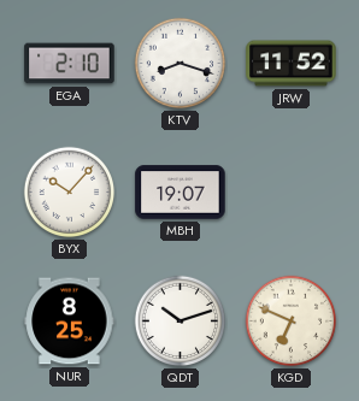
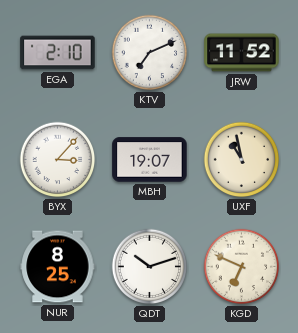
KTV: 8:18 -> 7:11 (150, 53)
BYX: 10:07 -> 3:07 (58, 160)
UXF: none -> 10:58 (242, 160)
